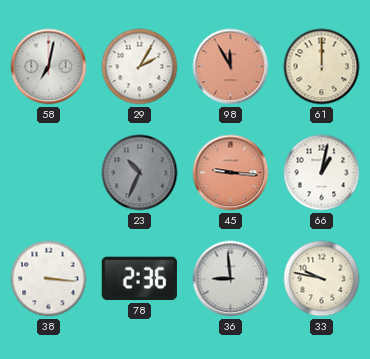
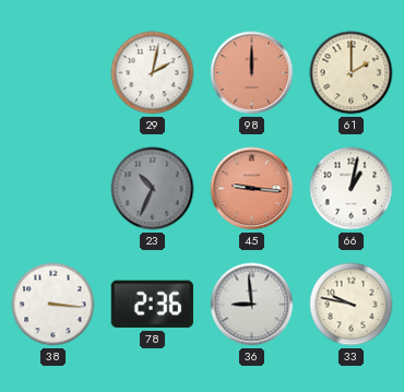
58: 7:02 -> none (49, 67)
29: 2:05 -> 2:02 (153, 73)
98: 11:55 -> 12:00 (252, 73)
61: 12:00 -> 2:00 (352, 73)
